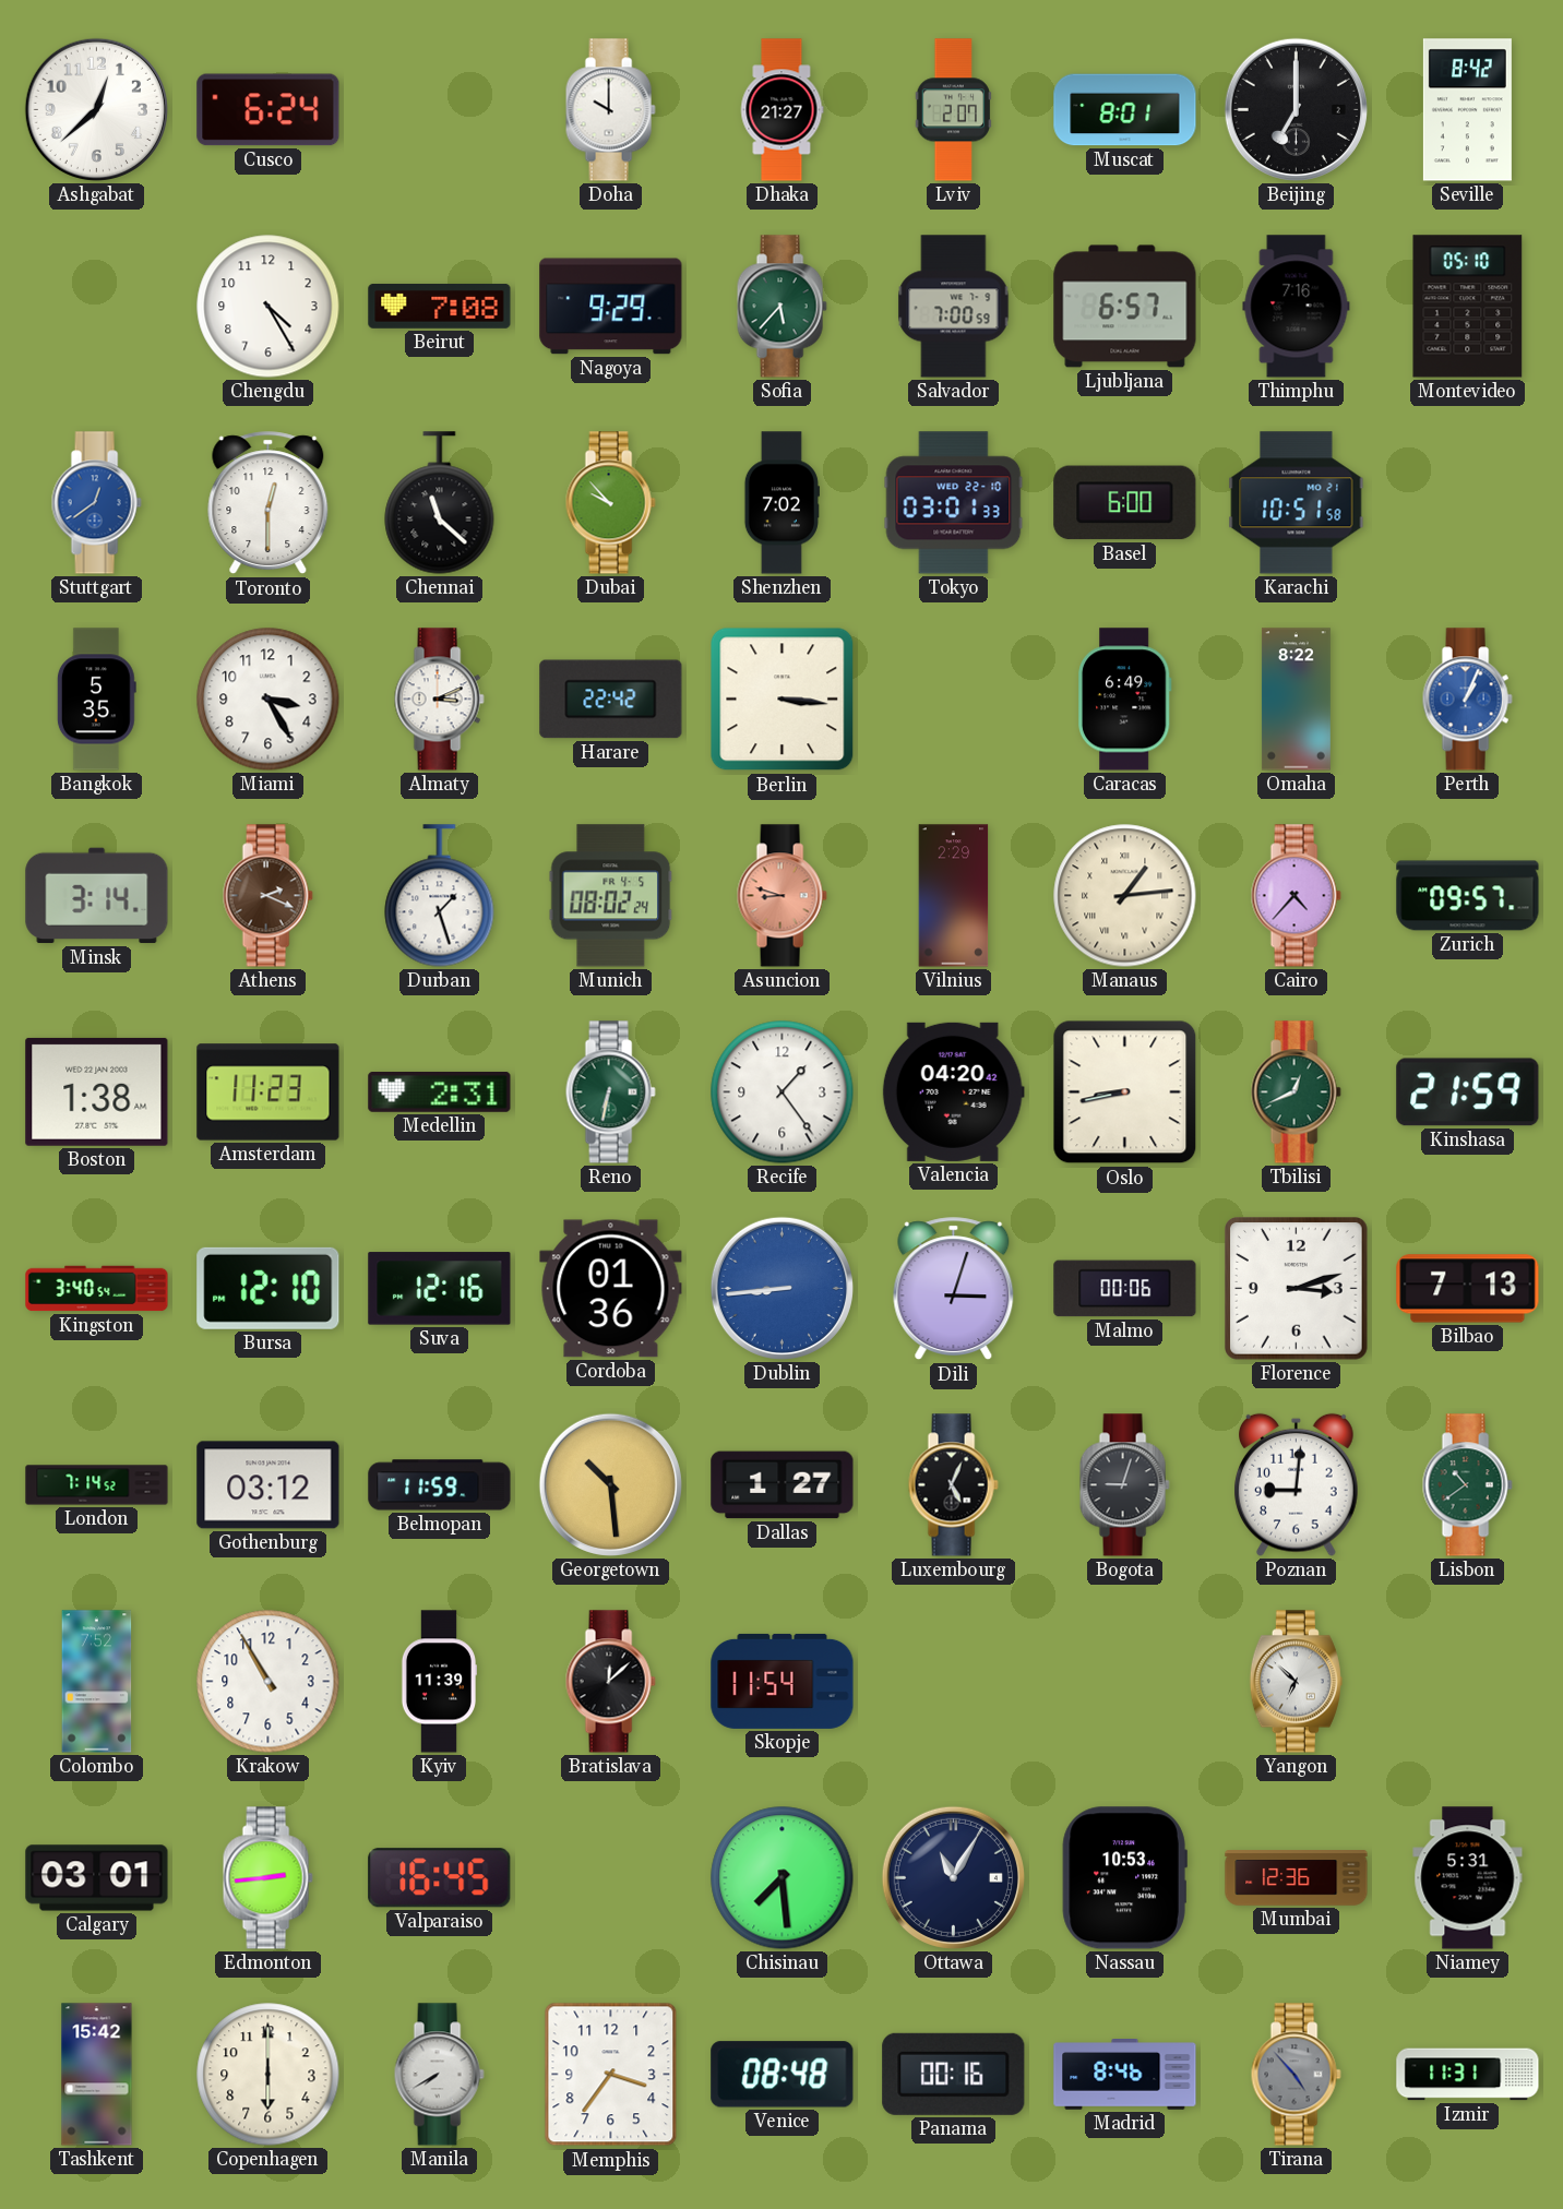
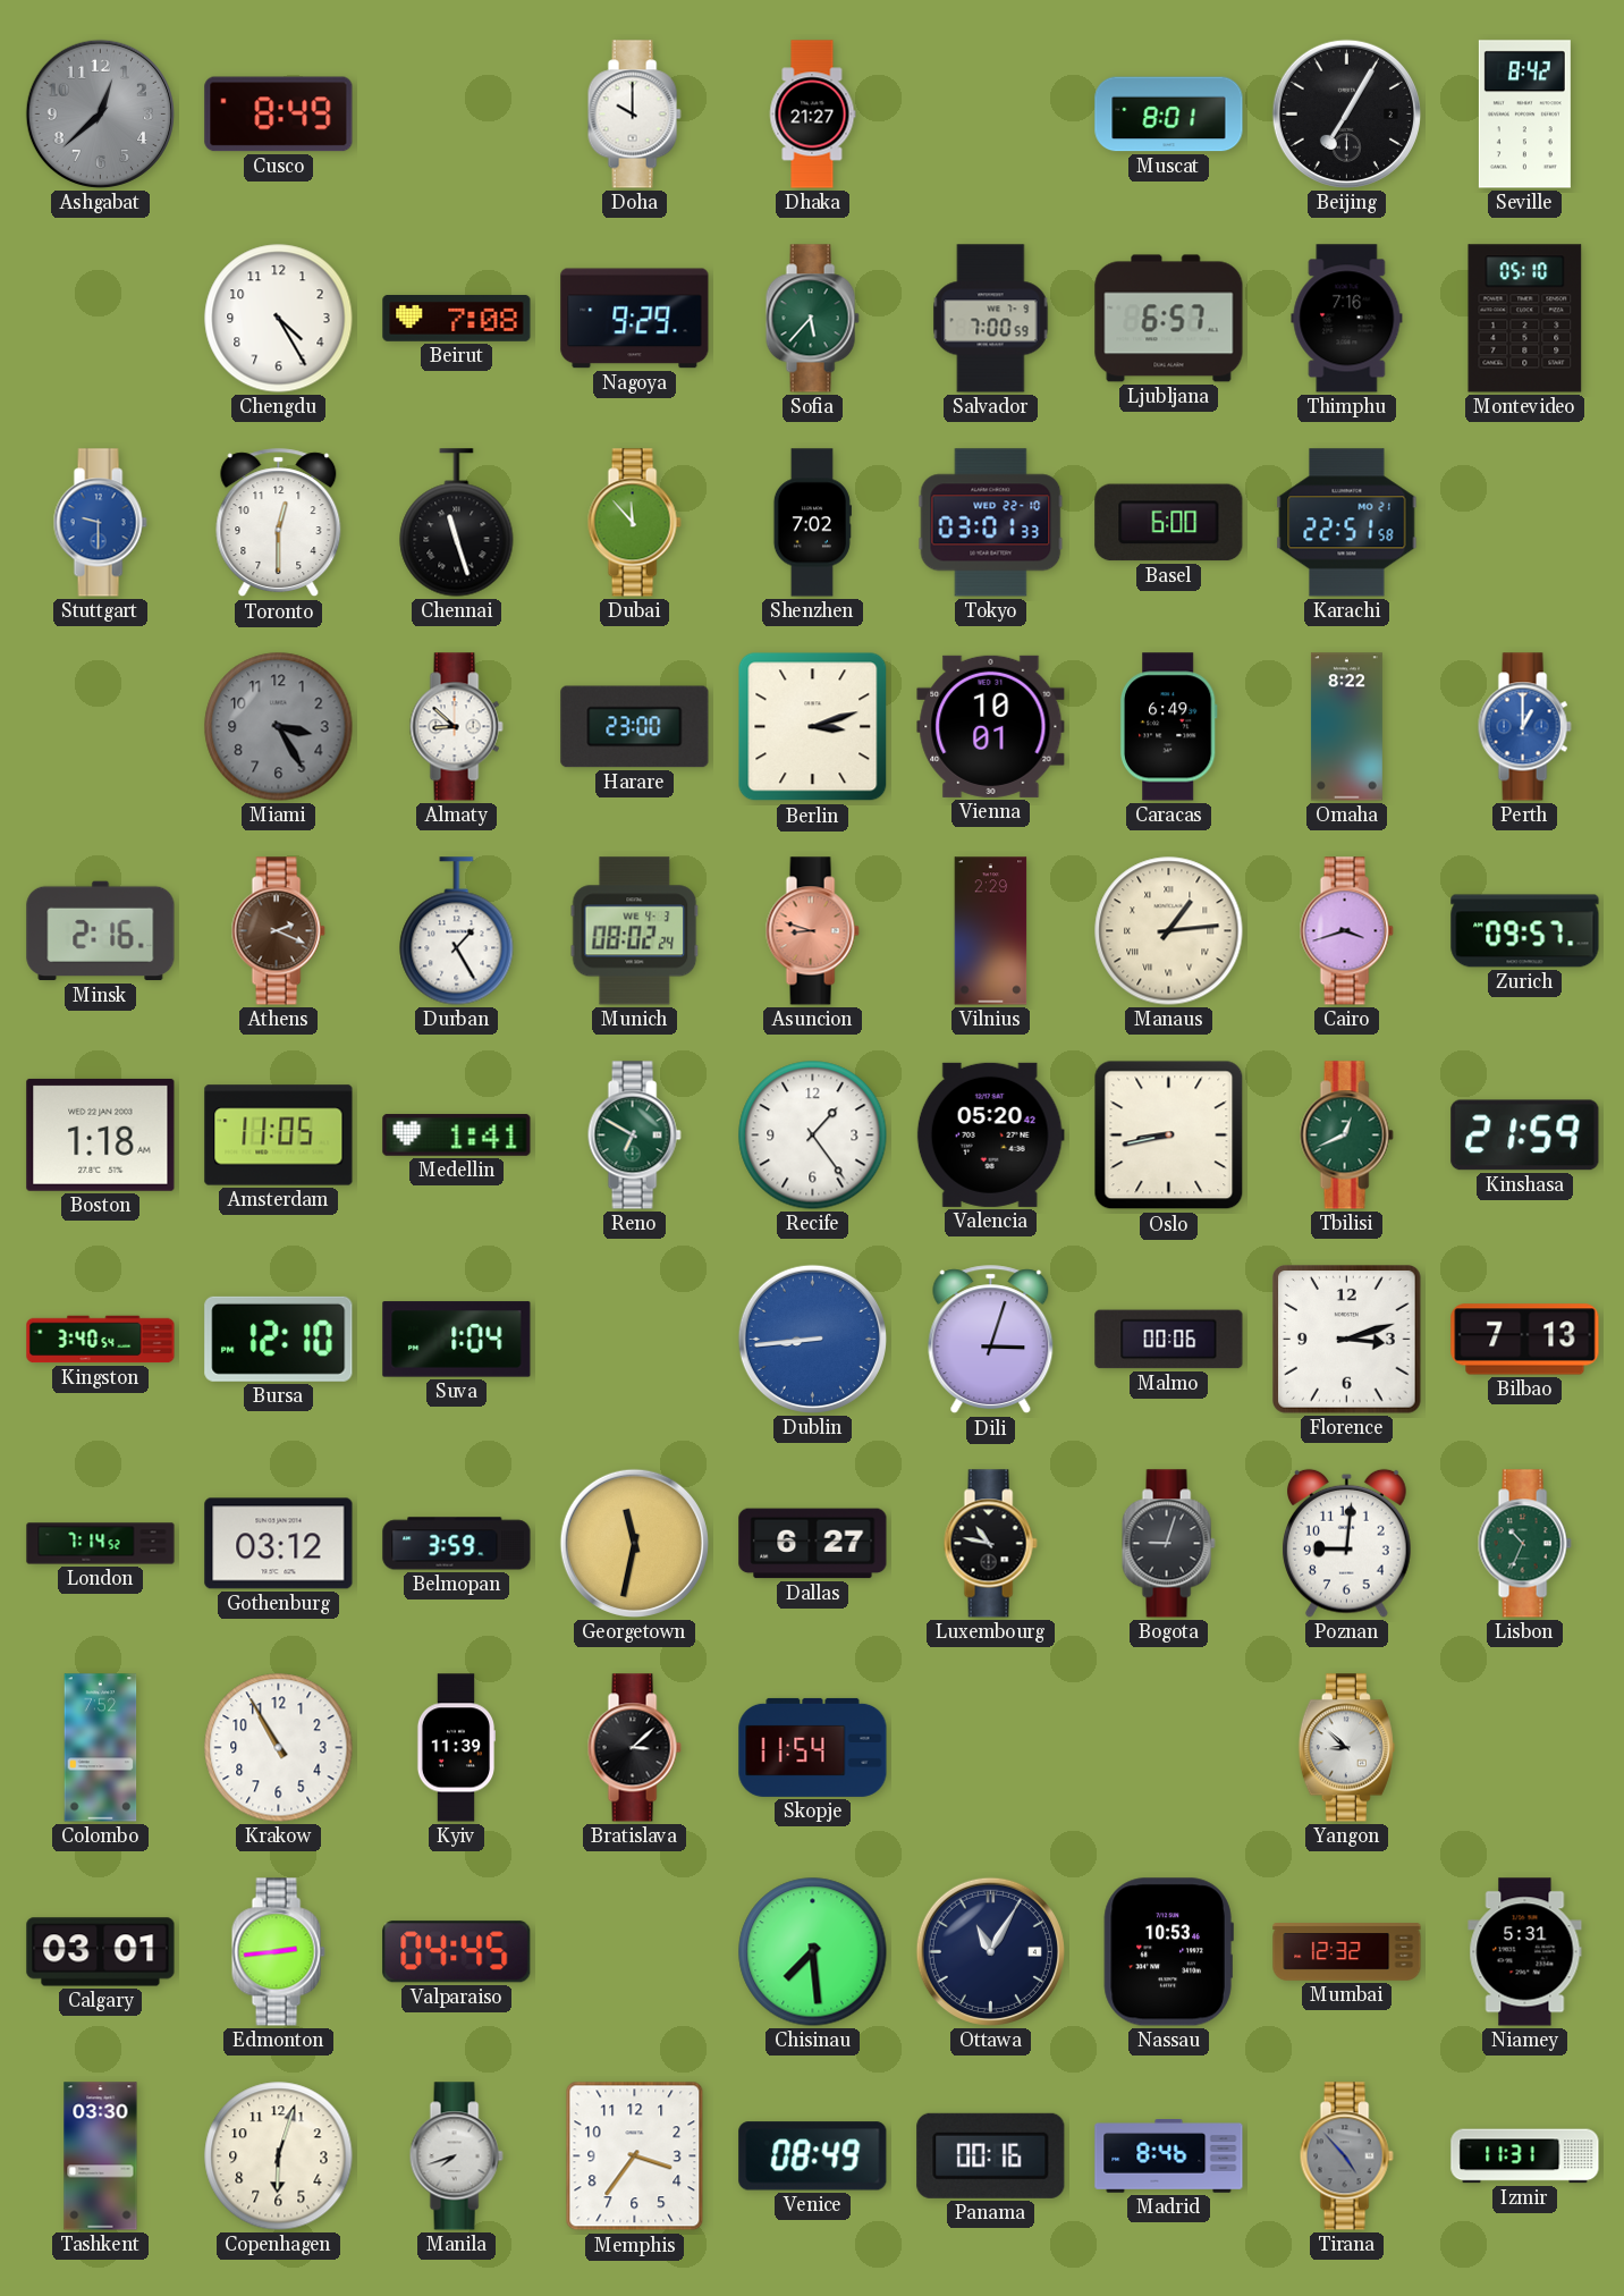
Ashgabat dial: white -> grey (100, 113)
Cusco: 6:24 -> 8:49 (279, 115)
Lviv: 2:07 -> none (953, 110)
Beijing: 7:00 -> 7:05 (1346, 113)
Stuttgart: 12:39 -> 9:30 (100, 523)
Chennai: 11:22 -> 11:27 (457, 523)
Dubai: 9:53 -> 11:53 (634, 523)
Karachi: 10:51 -> 22:51 (1347, 523)
Bangkok: 5:35 -> none (96, 700)
Miami dial: white -> grey (279, 727)
Almaty: 3:11 -> 8:52 (456, 727)
Harare: 22:42 -> 23:00 (635, 727)
Berlin: 3:16 -> 3:12 (813, 727)
Vienna: none -> 10:01 (991, 726)
Perth: 1:04 -> 1:00 (1524, 727)
Minsk: 3:14 -> 2:16 (101, 931)
Durban: 1:27 -> 1:25 (457, 931)
Munich date: FR 4-5 -> WE 4-3 (635, 931)
Cairo: 4:37 -> 3:42 (1346, 931)
Boston: 1:38 -> 1:18 (101, 1134)
Amsterdam: 11:23 -> 11:05 (279, 1136)
Medellin: 2:31 -> 1:41 (457, 1136)
Reno: 6:32 -> 6:50 (634, 1136)
Valencia: 04:20 -> 05:20 (990, 1134)
Suva: 12:16 -> 1:04 (457, 1340)
Cordoba: 01:36 -> none (611, 1289)
Belmopan: 11:59 -> 3:59 (457, 1544)
Georgetown: 10:29 -> 11:32 (634, 1543)
Dallas: 1:27 -> 6:27 (813, 1544)
Luxembourg: 5:04 -> 10:47 (990, 1544)
Lisbon: 10:39 -> 10:34 (1524, 1544)
Bratislava: 12:08 -> 3:08 (634, 1748)
Yangon: 6:52 -> 8:52 (1346, 1748)
Valparaiso: 16:45 -> 04:45 (457, 1952)
Mumbai: 12:36 -> 12:32 (1347, 1952)
Tashkent: 15:42 -> 03:30 (101, 2156)
Copenhagen: 6:00 -> 6:03 (279, 2156)
Manila: 7:40 -> 7:42 (456, 2156)
Venice: 08:48 -> 08:49 (813, 2156)
